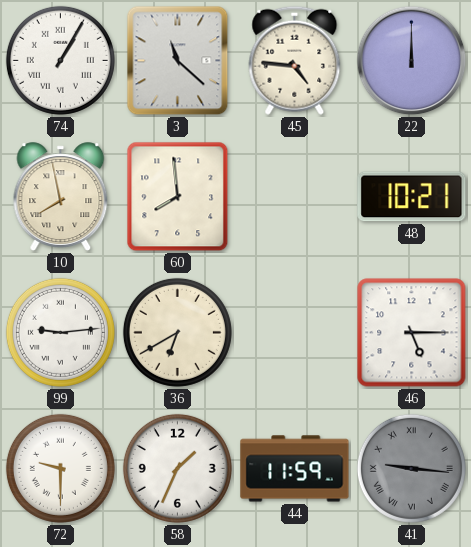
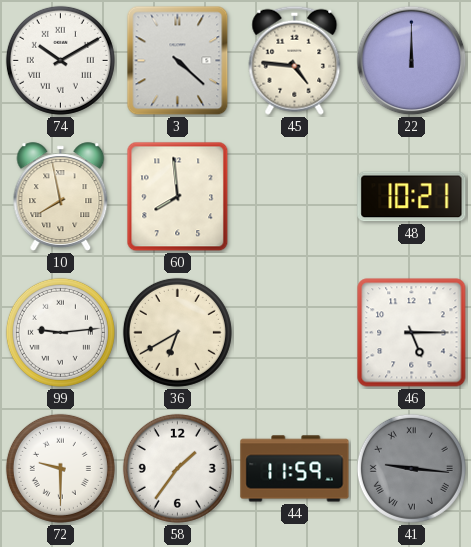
74: 1:05 -> 10:10 (60, 60)
3: 11:22 -> 4:22 (178, 61)
58: 1:34 -> 1:36 (177, 468)
